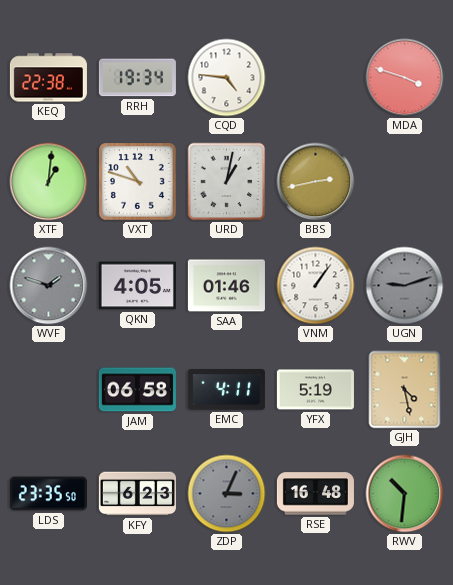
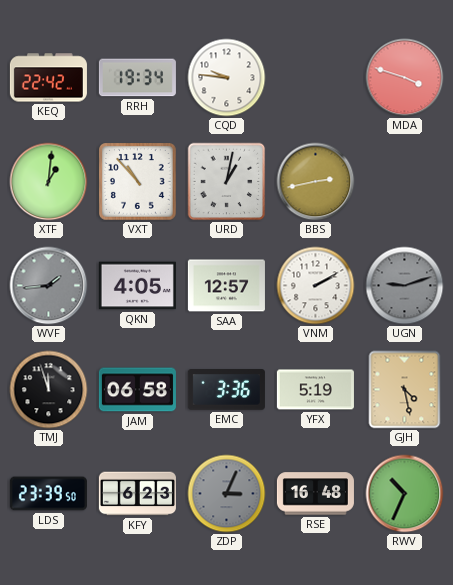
KEQ: 22:38 -> 22:42 (48, 78)
CQD: 4:46 -> 9:46 (227, 78)
VXT: 10:48 -> 10:53 (138, 182)
WVF: 1:48 -> 1:44 (49, 286)
SAA: 01:46 -> 12:57 (226, 286)
VNM: 1:06 -> 2:10 (316, 286)
TMJ: none -> 11:57 (49, 390)
EMC: 4:11 -> 3:36 (226, 390)
LDS: 23:35 -> 23:39 (48, 494)
RWV: 10:31 -> 10:34 (405, 494)
